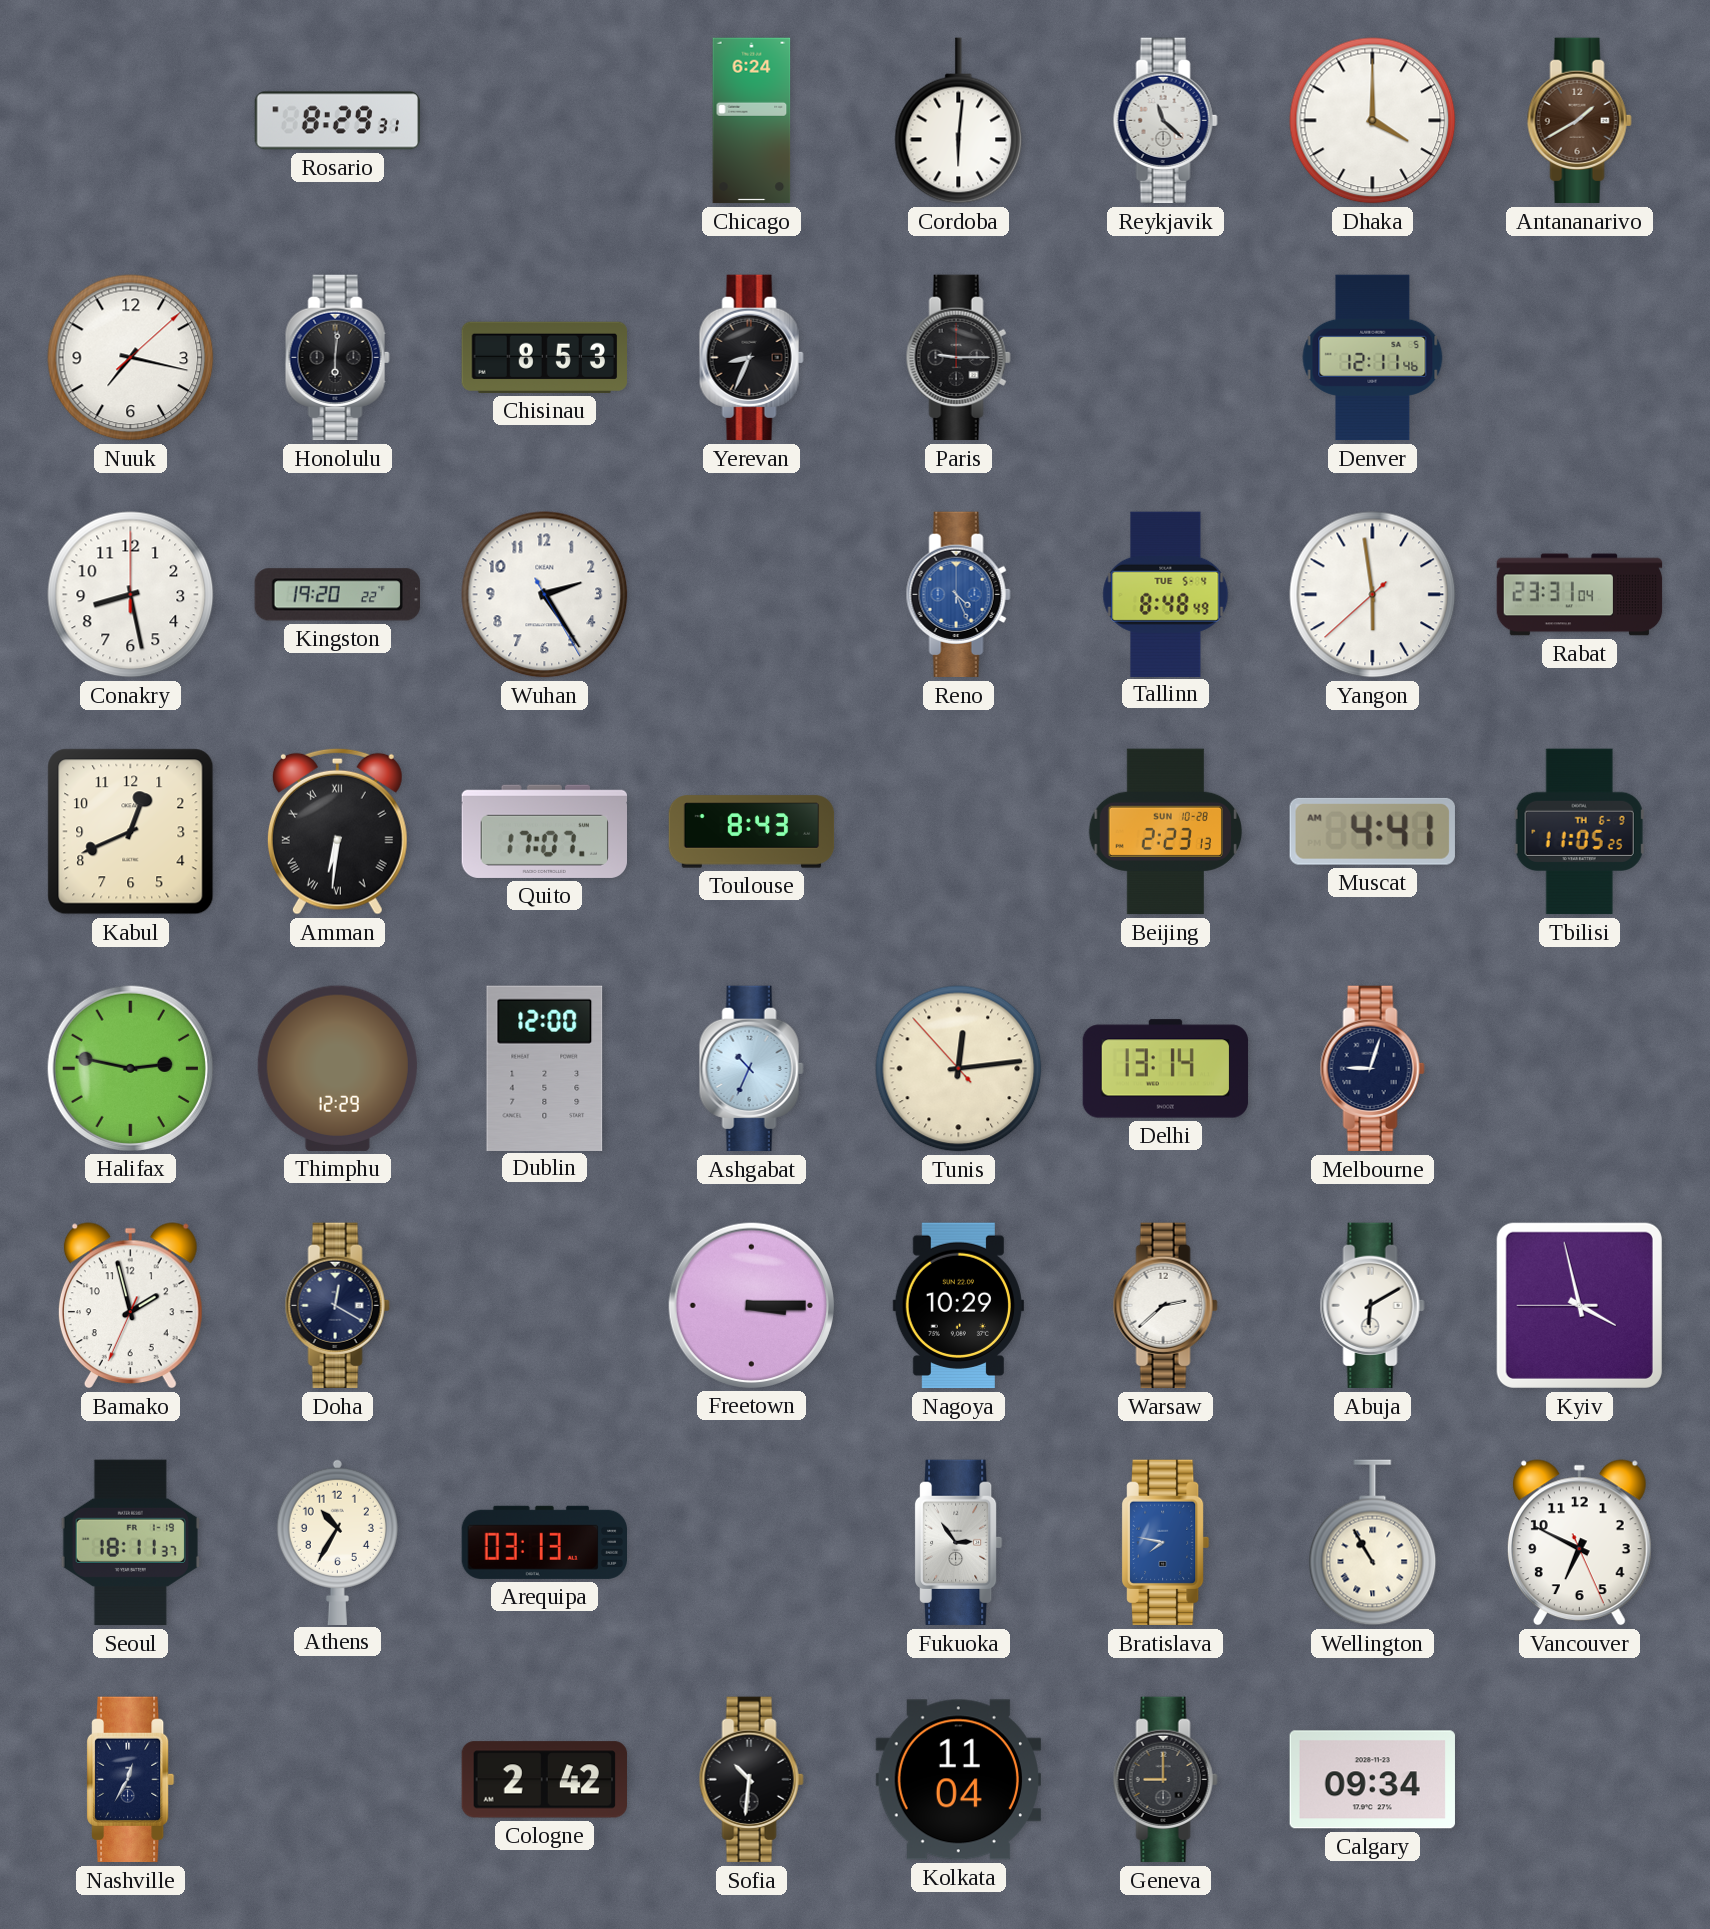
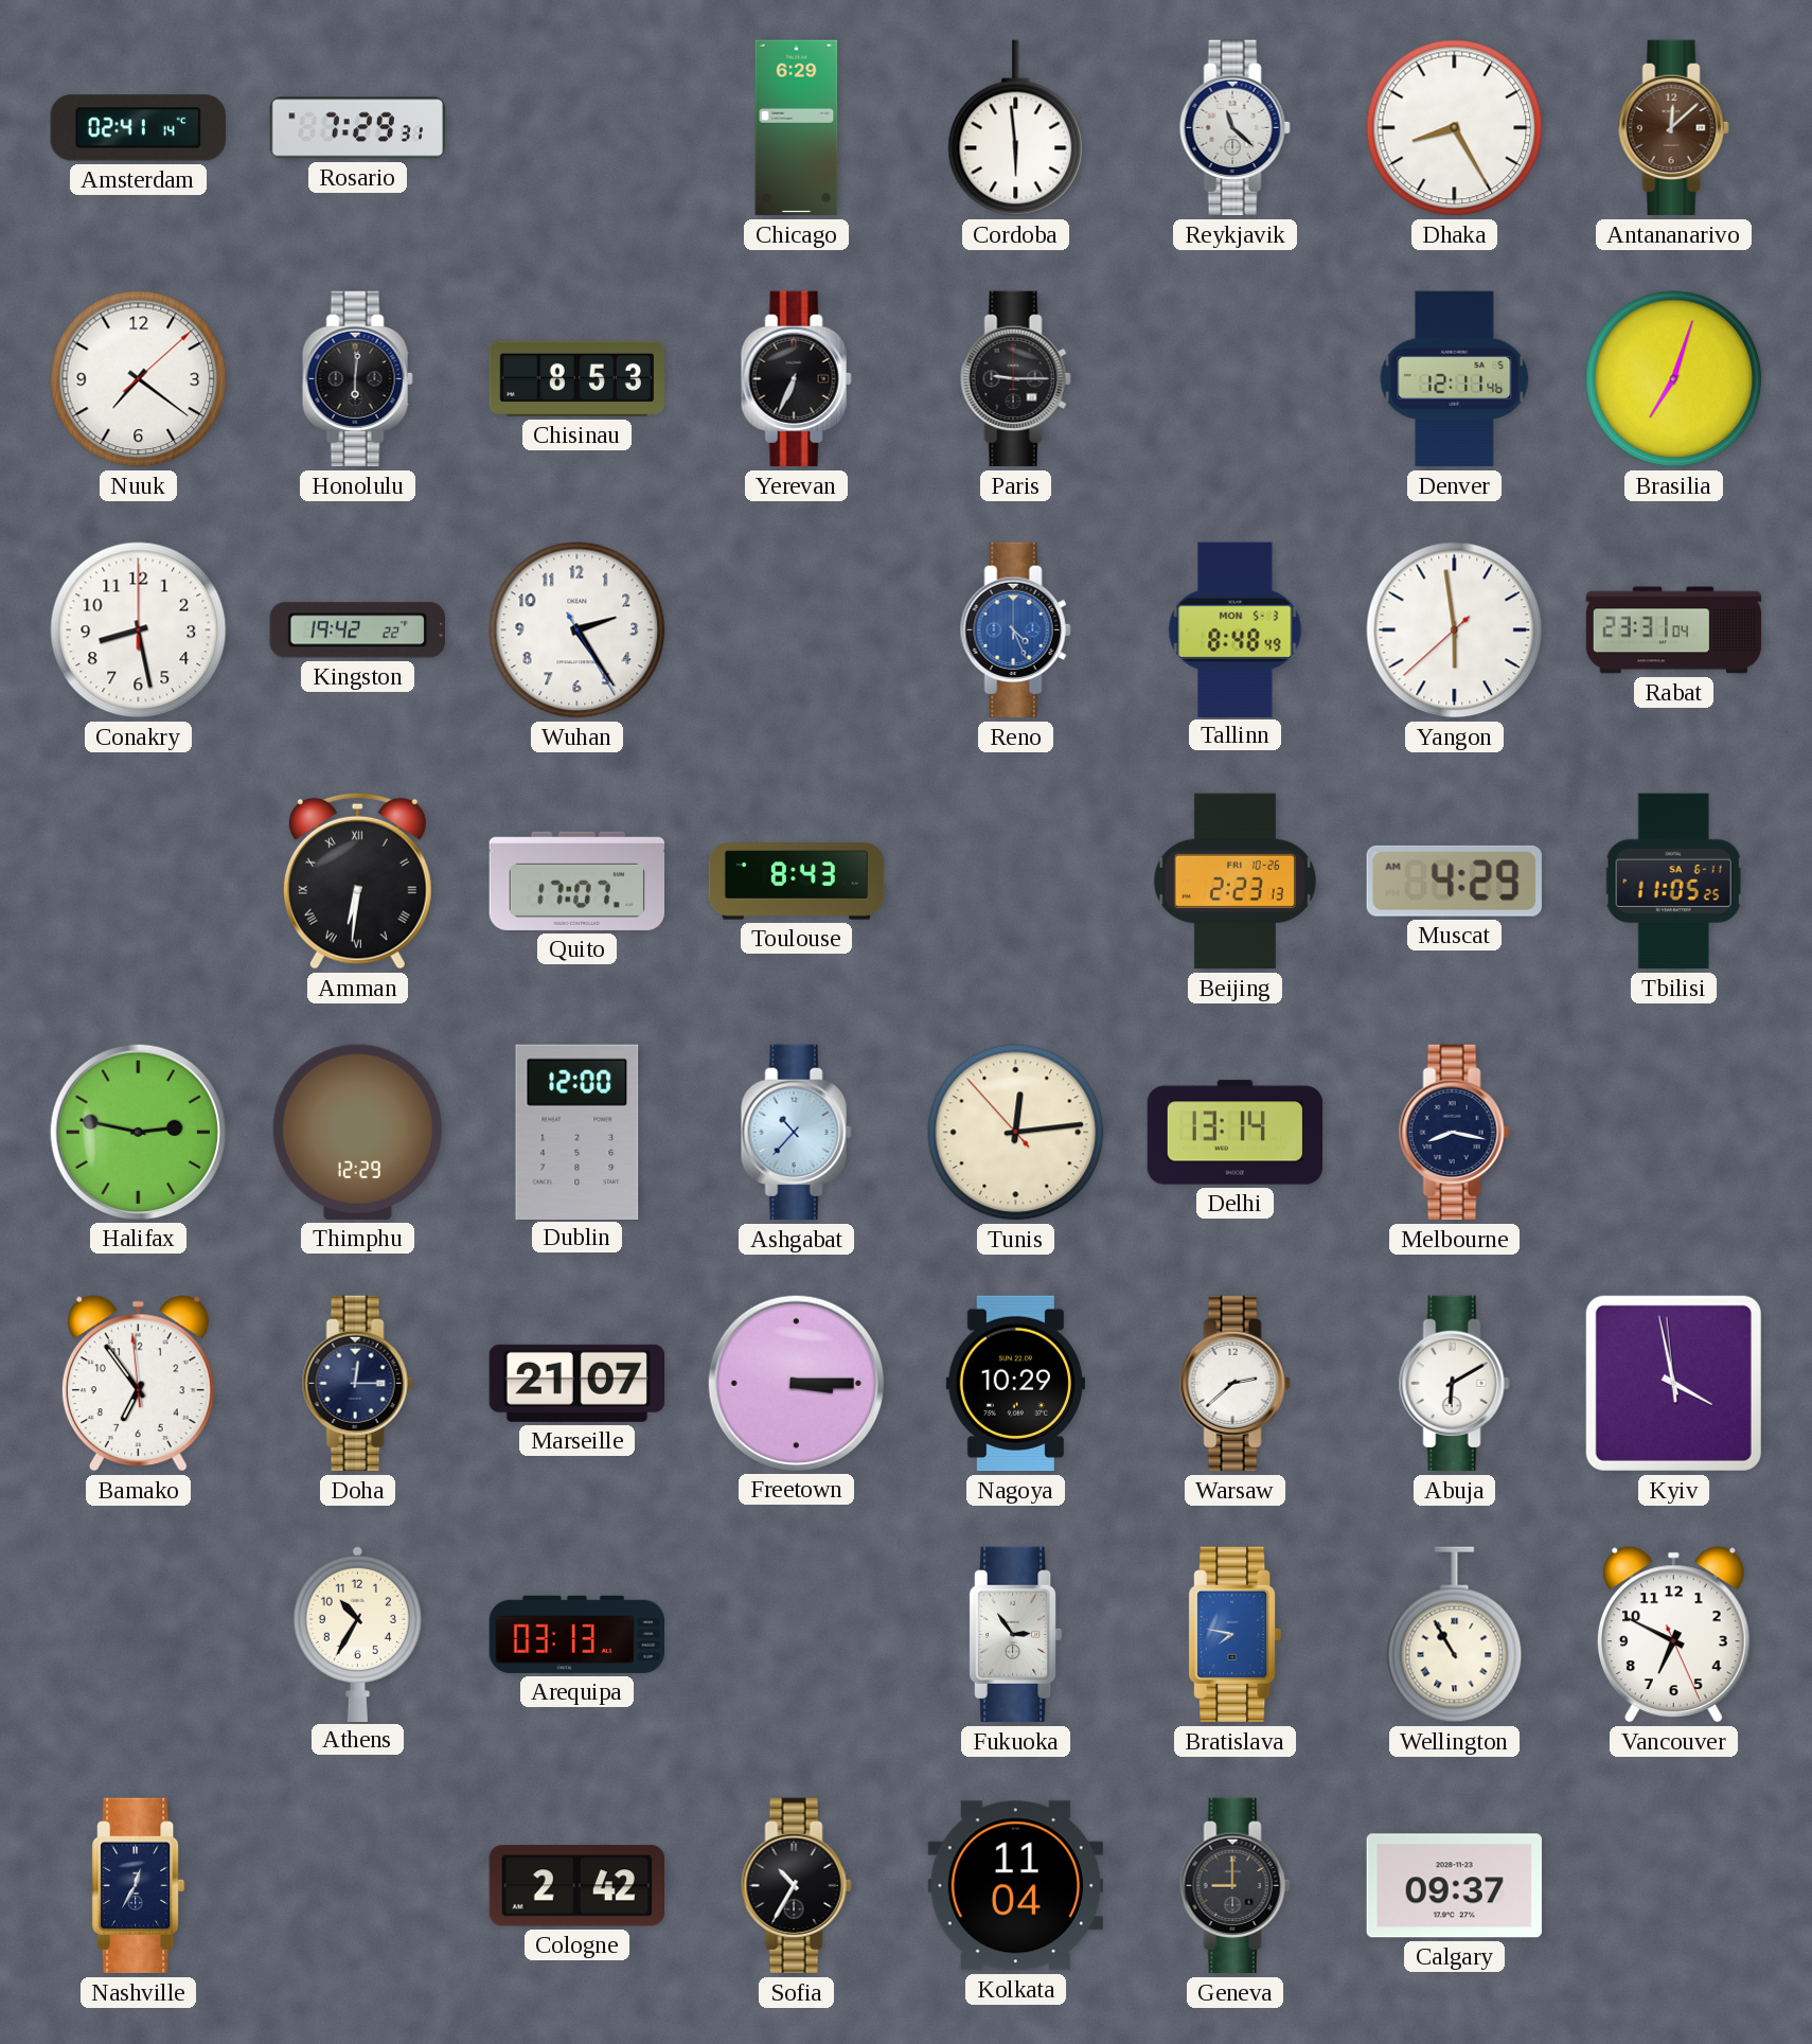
Amsterdam: none -> 02:41 (138, 128)
Rosario: 8:29 -> 7:29 (358, 128)
Chicago: 6:24 -> 6:29 (797, 128)
Cordoba: 6:01 -> 5:59 (1016, 128)
Dhaka: 4:00 -> 8:25 (1455, 128)
Antananarivo: 1:40 -> 12:08 (1673, 128)
Nuuk: 7:17 -> 7:21 (139, 379)
Yerevan: 8:34 -> 6:34 (796, 379)
Brasilia: none -> 7:03 (1674, 379)
Kingston: 19:20 -> 19:42 (357, 630)
Tallinn date: TUE 5-4 -> MON 5-3 (1236, 629)
Kabul: 12:41 -> none (131, 832)
Beijing date: SUN 10-28 -> FRI 10-26 (1234, 882)
Muscat: 4:41 -> 4:29 (1454, 881)
Tbilisi date: TH 6-9 -> SA 6-11 (1673, 882)
Ashgabat: 10:34 -> 10:37 (796, 1133)
Melbourne: 9:03 -> 8:17 (1454, 1133)
Bamako: 1:57 -> 6:53 (138, 1384)
Doha: 12:20 -> 12:15 (357, 1384)
Marseille: none -> 21:07 (578, 1383)
Kyiv: 3:57:45 -> 3:57:59 (1673, 1383)
Seoul: 18:11 -> none (130, 1543)
Sofia: 10:31 -> 10:35 (796, 1886)
Calgary: 09:34 -> 09:37 (1454, 1886)
